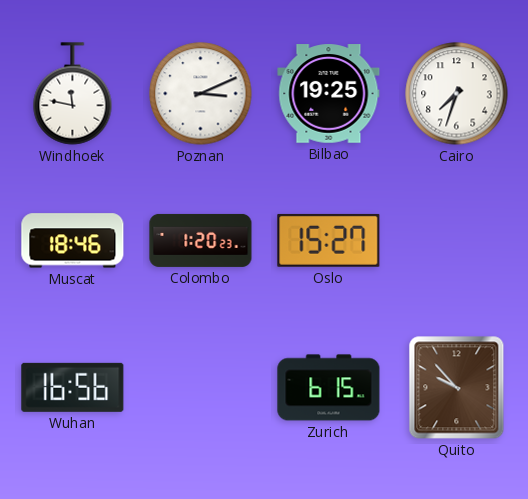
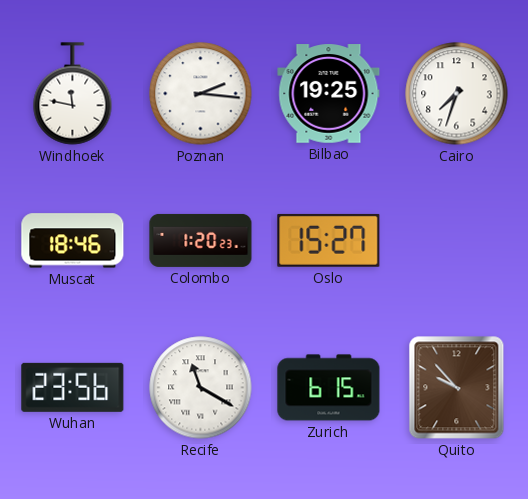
Poznan: 3:11 -> 2:16 (201, 94)
Wuhan: 16:56 -> 23:56 (73, 387)
Recife: none -> 11:20 (201, 388)
